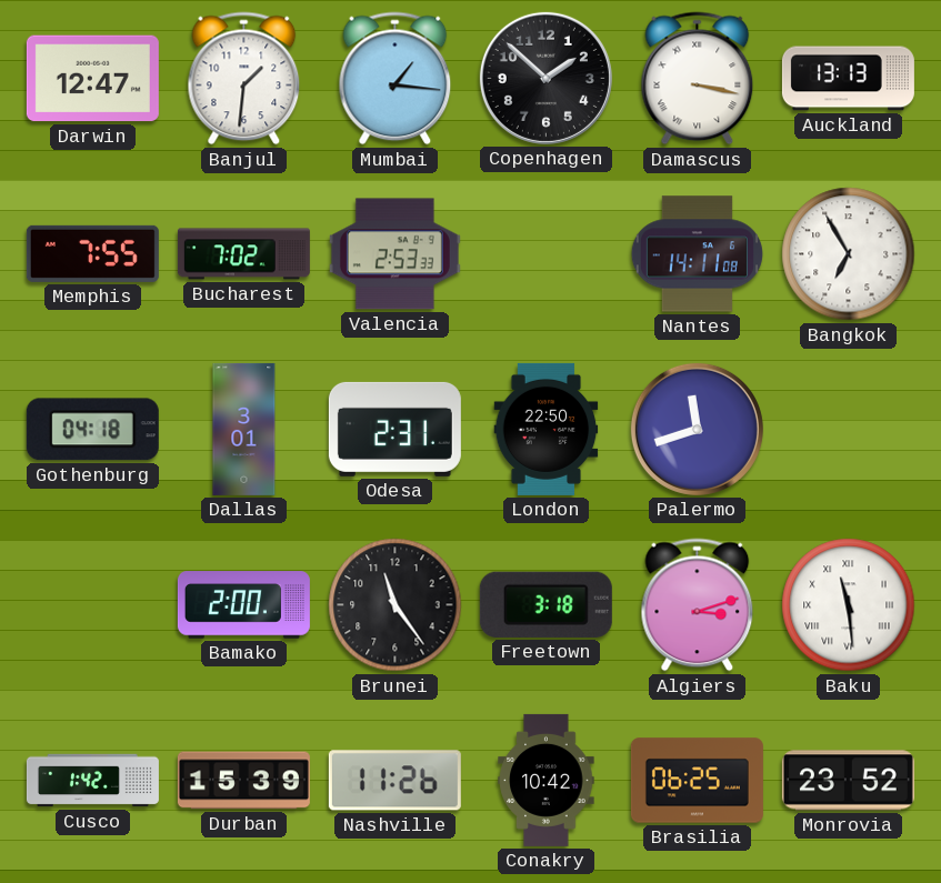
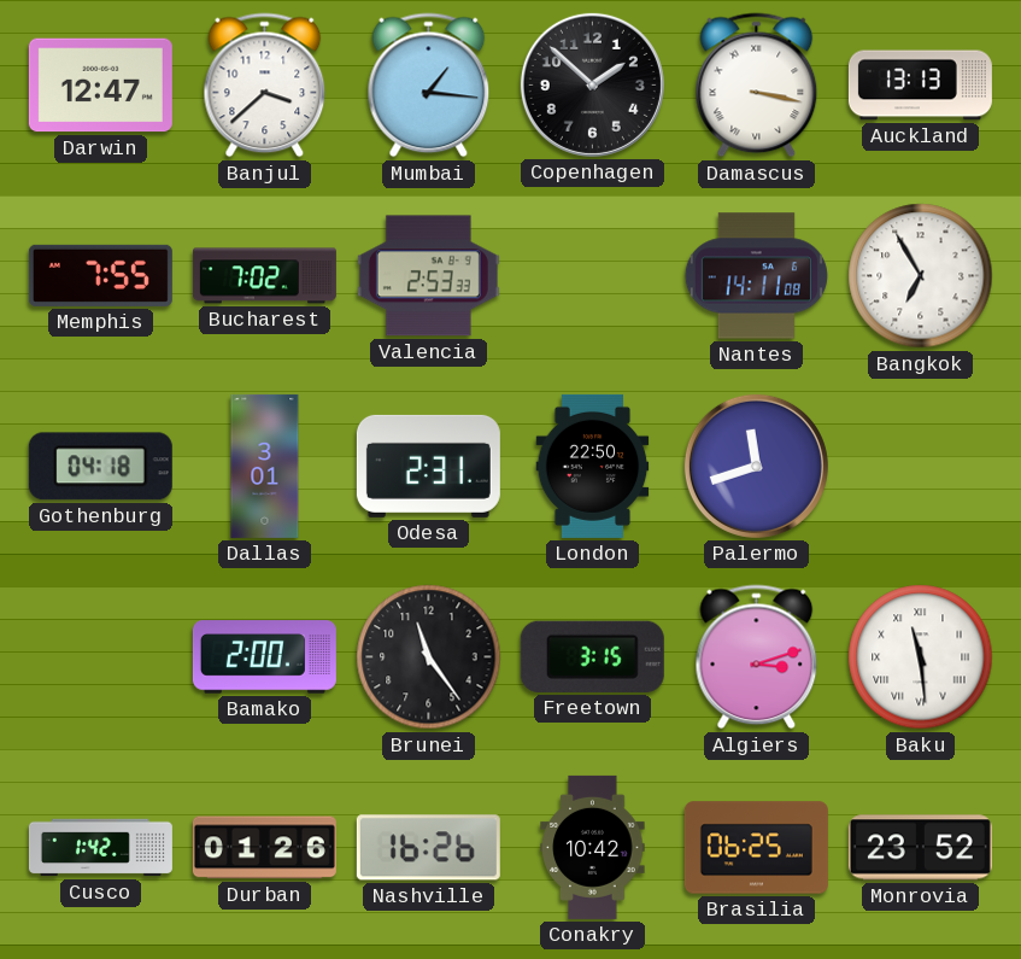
Banjul: 1:31 -> 3:38 (265, 86)
Freetown: 3:18 -> 3:15 (592, 656)
Durban: 15:39 -> 01:26 (264, 848)
Nashville: 11:26 -> 16:26 (428, 848)
